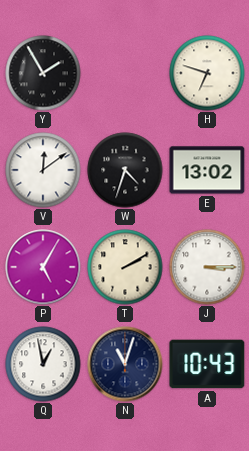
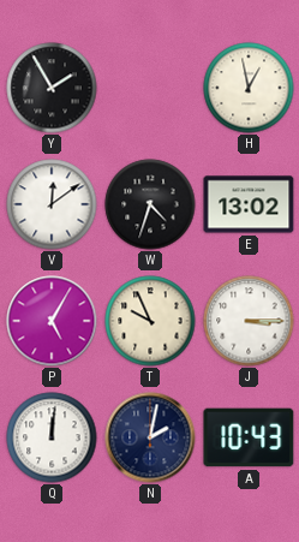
H: 6:48 -> 12:58 (249, 88)
T: 2:10 -> 9:56 (150, 321)
Q: 12:58 -> 12:01 (52, 437)
N: 11:03 -> 2:02 (150, 437)
